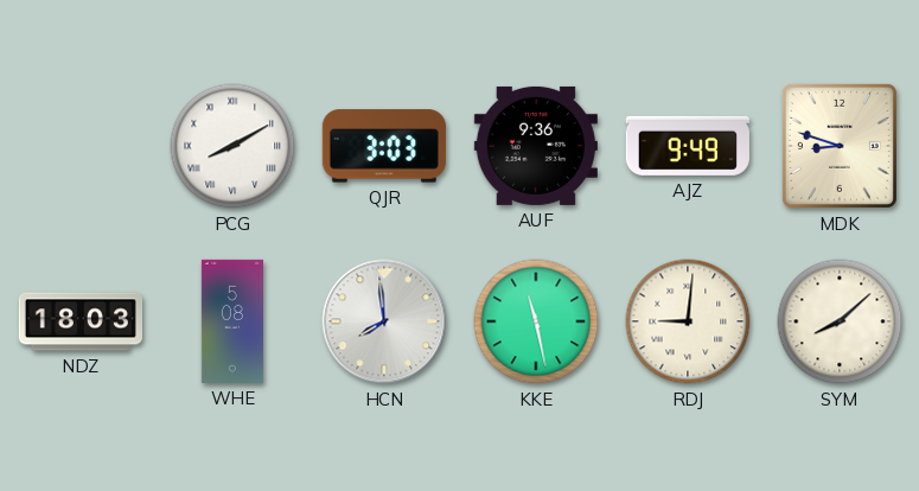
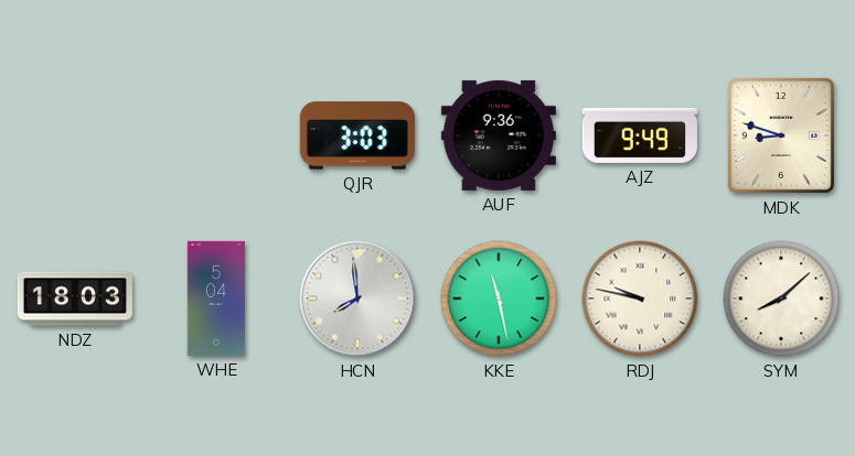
PCG: 8:10 -> none (232, 146)
WHE: 5:08 -> 5:04 (216, 298)
RDJ: 9:01 -> 9:47 (640, 298)
